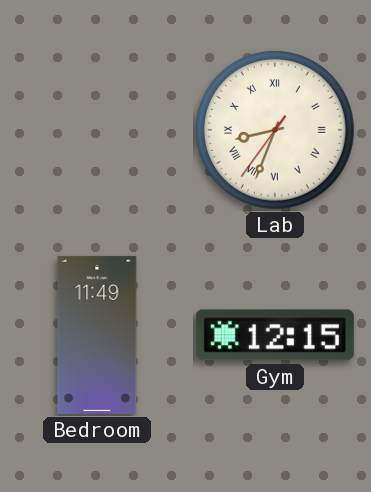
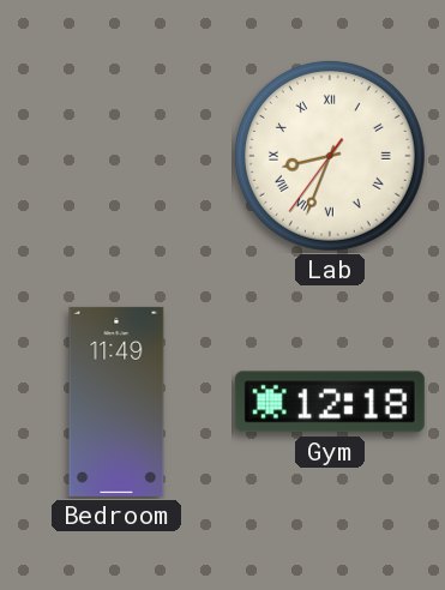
Gym: 12:15 -> 12:18 (330, 402)
